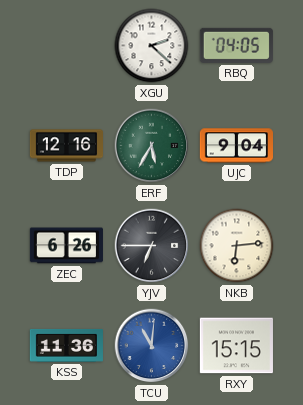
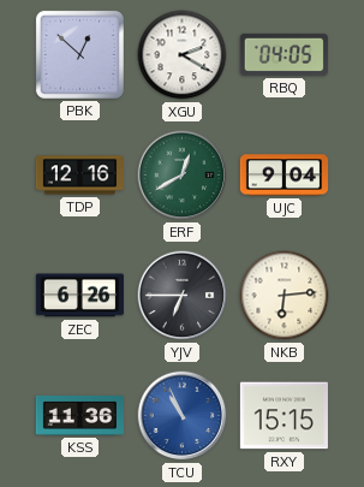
PBK: none -> 12:52 (79, 54)
XGU: 2:22 -> 2:20 (183, 55)
ERF: 5:35 -> 12:40 (183, 176)
TCU: 11:01 -> 10:56 (183, 416)
